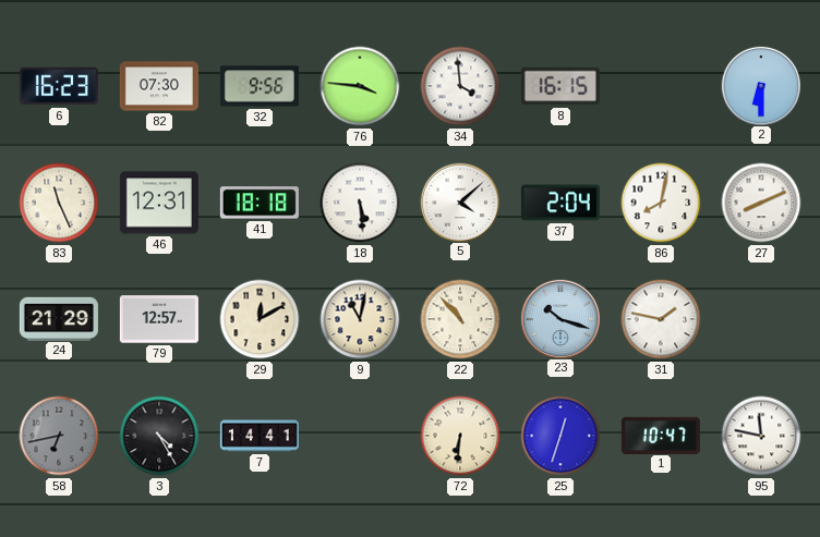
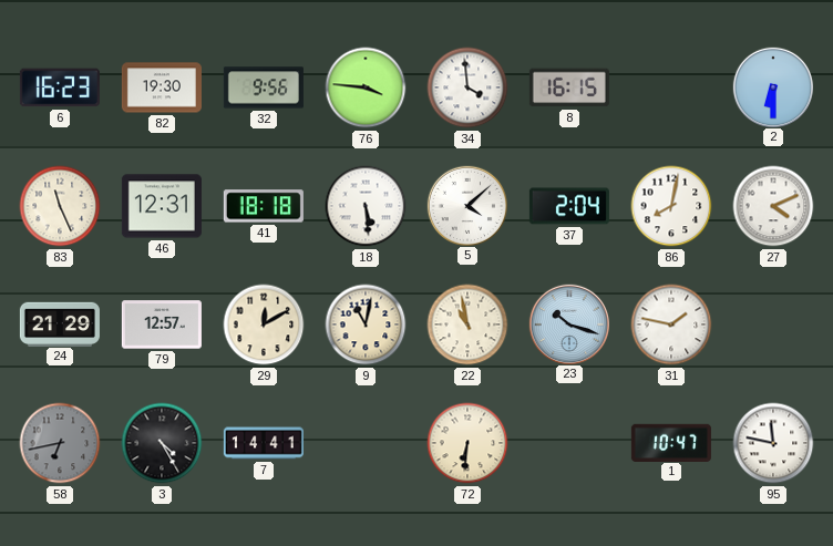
82: 07:30 -> 19:30 (162, 87)
27: 8:11 -> 4:11 (773, 206)
22: 10:53 -> 10:58 (467, 324)
25: 12:33 -> none (560, 436)
